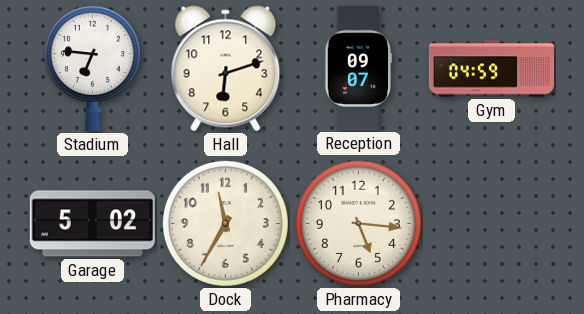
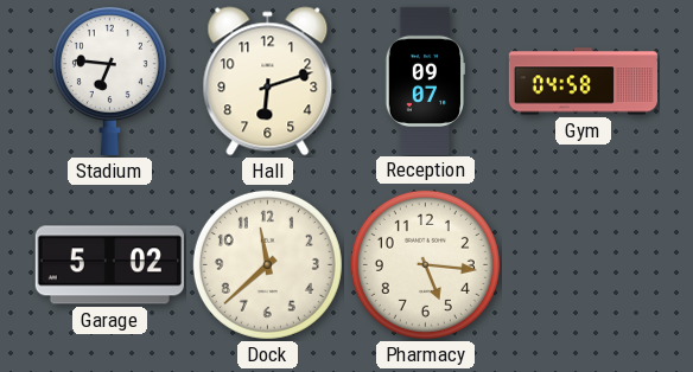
Gym: 04:59 -> 04:58 (583, 82)
Dock: 11:35 -> 11:38 (267, 264)
